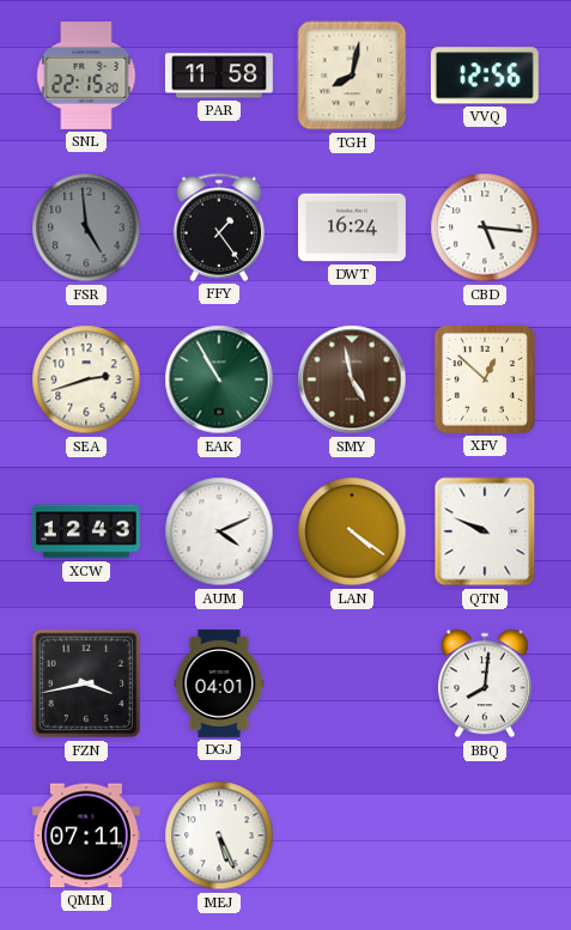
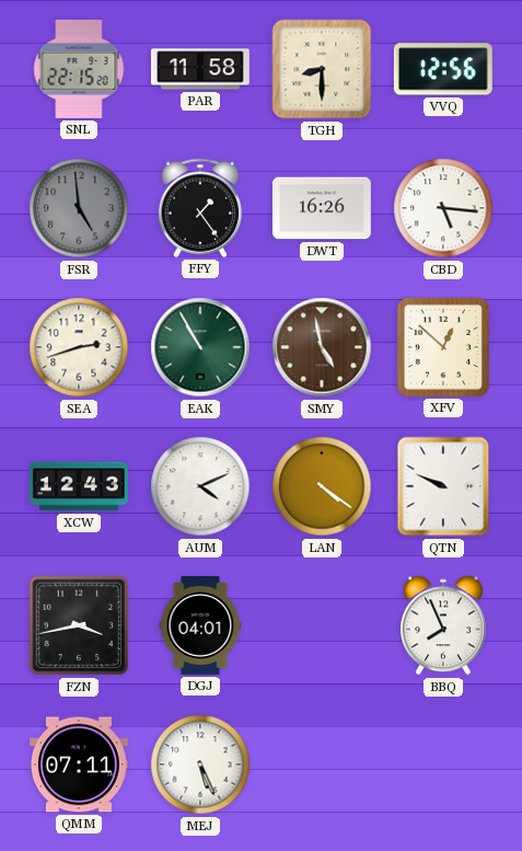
TGH: 8:02 -> 8:30 (322, 69)
DWT: 16:24 -> 16:26 (322, 208)
BBQ: 8:01 -> 7:56 (444, 625)
